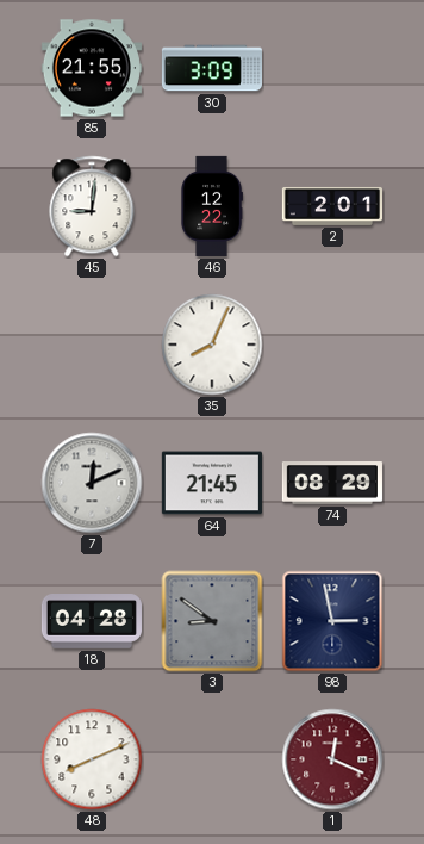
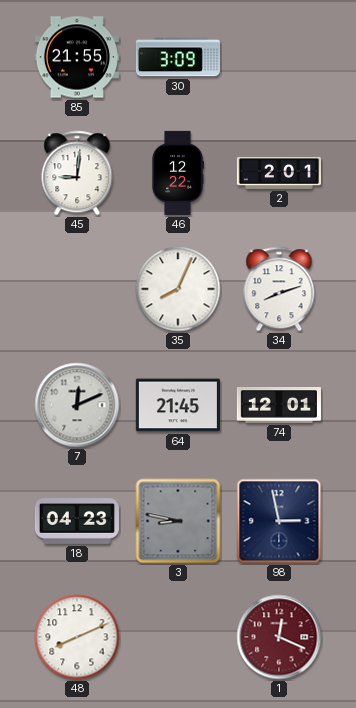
34: none -> 8:12 (279, 289)
74: 08:29 -> 12:01 (279, 406)
18: 04:28 -> 04:23 (77, 522)
3: 8:51 -> 8:47 (178, 521)
